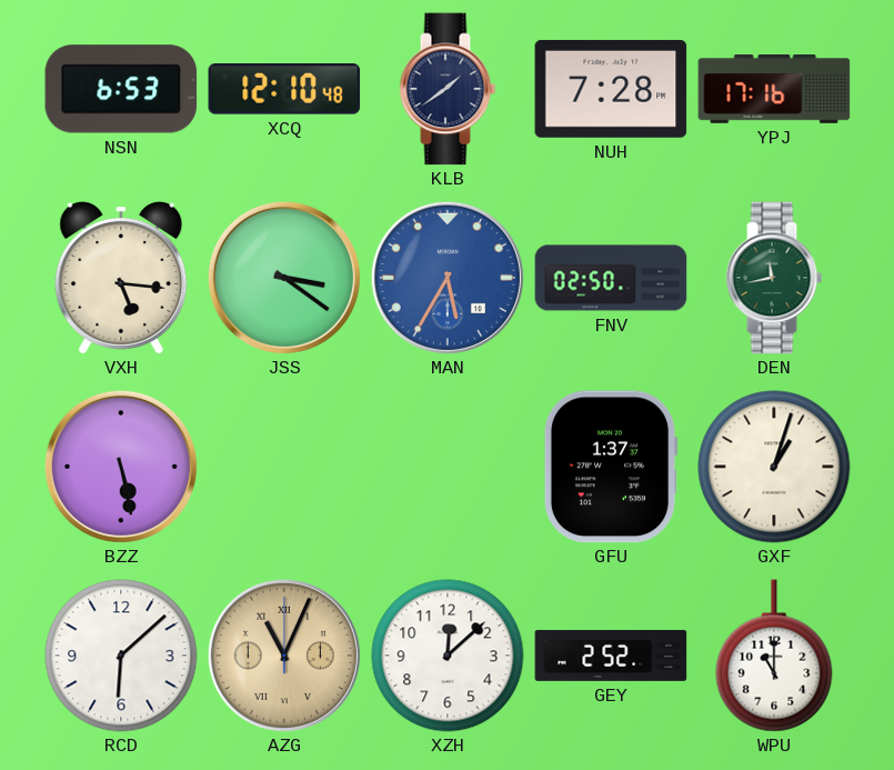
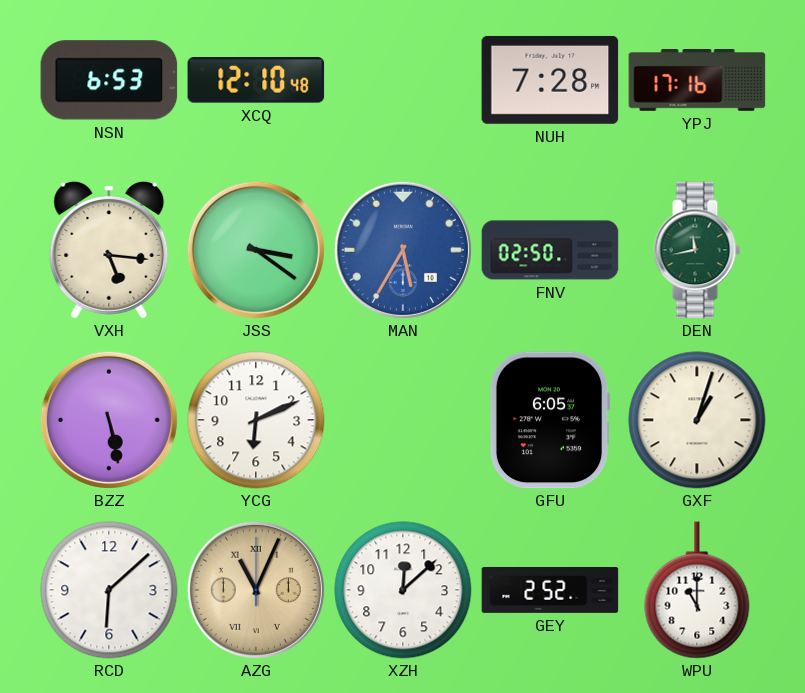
KLB: 1:39 -> none (448, 89)
YCG: none -> 6:11 (256, 420)
GFU: 1:37 -> 6:05 (550, 420)
